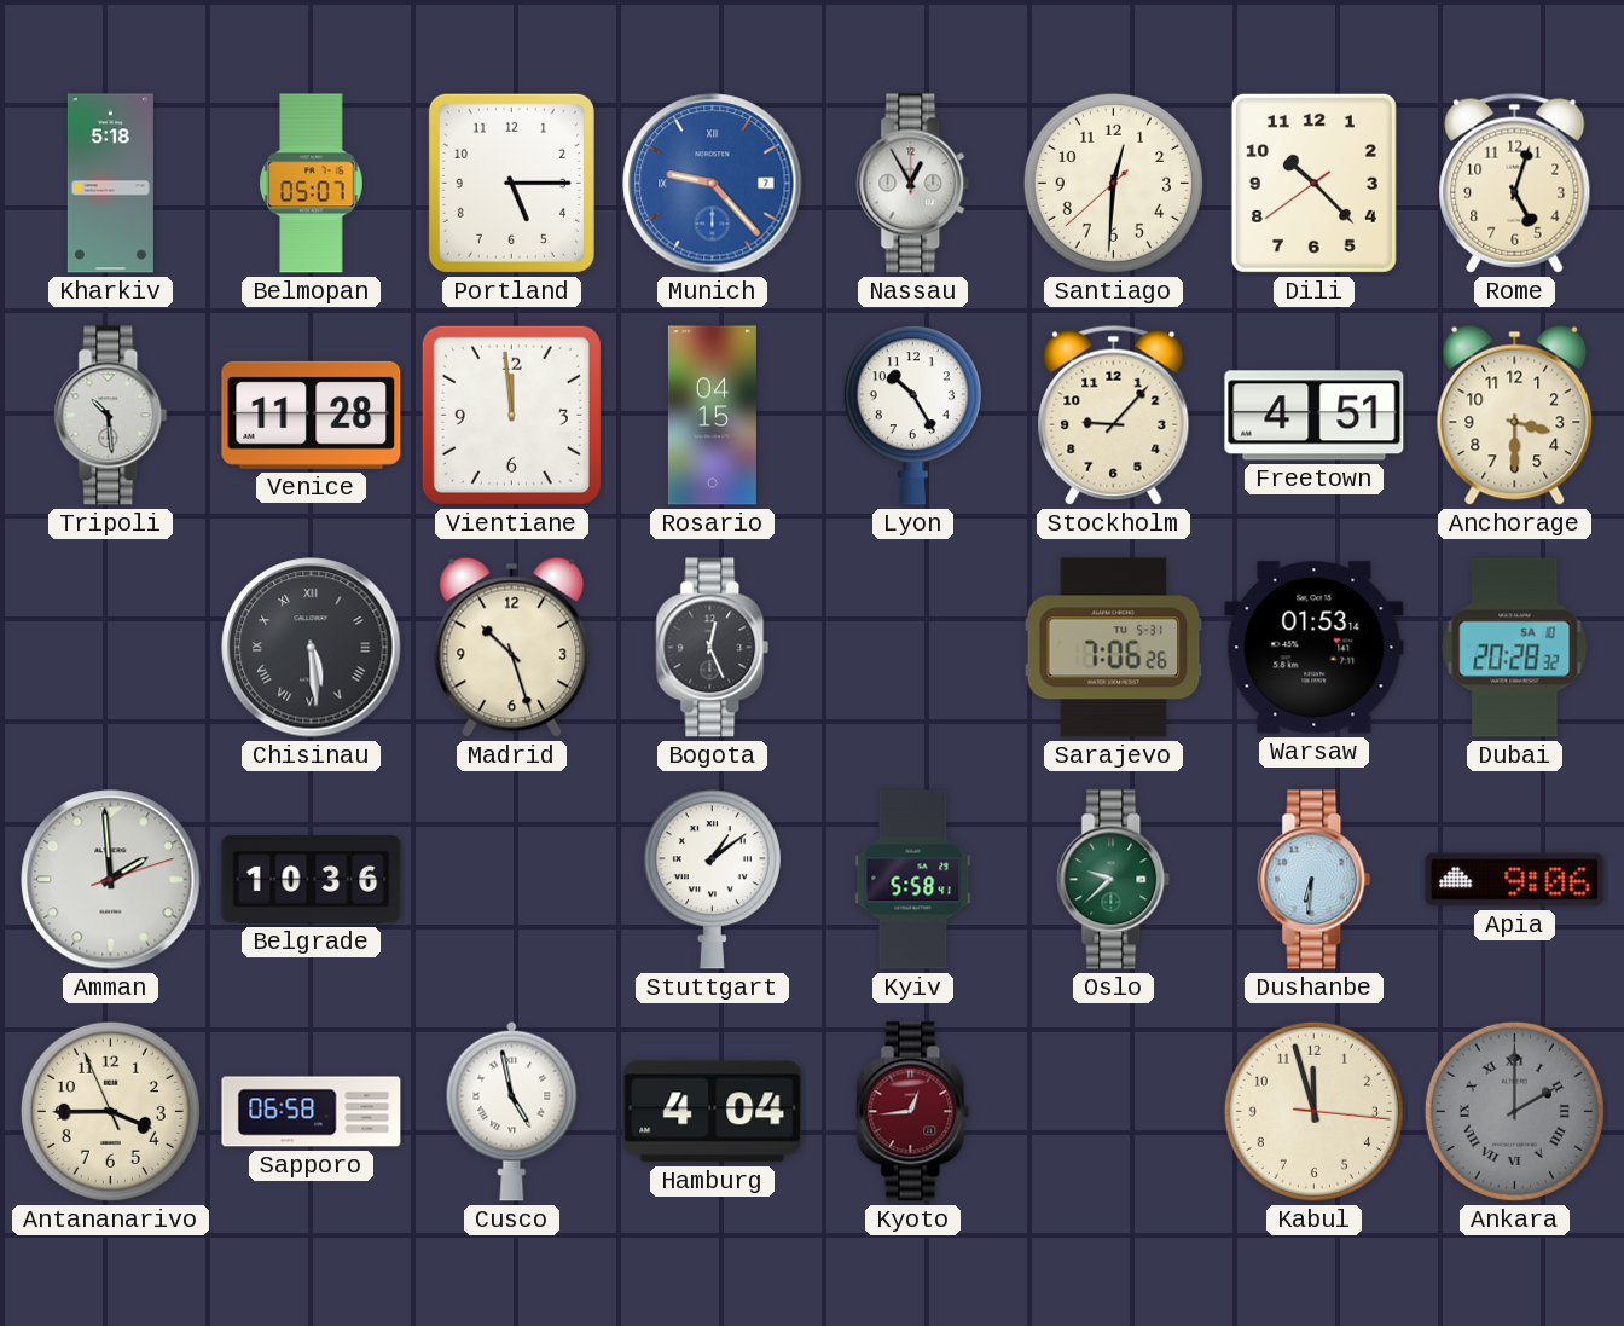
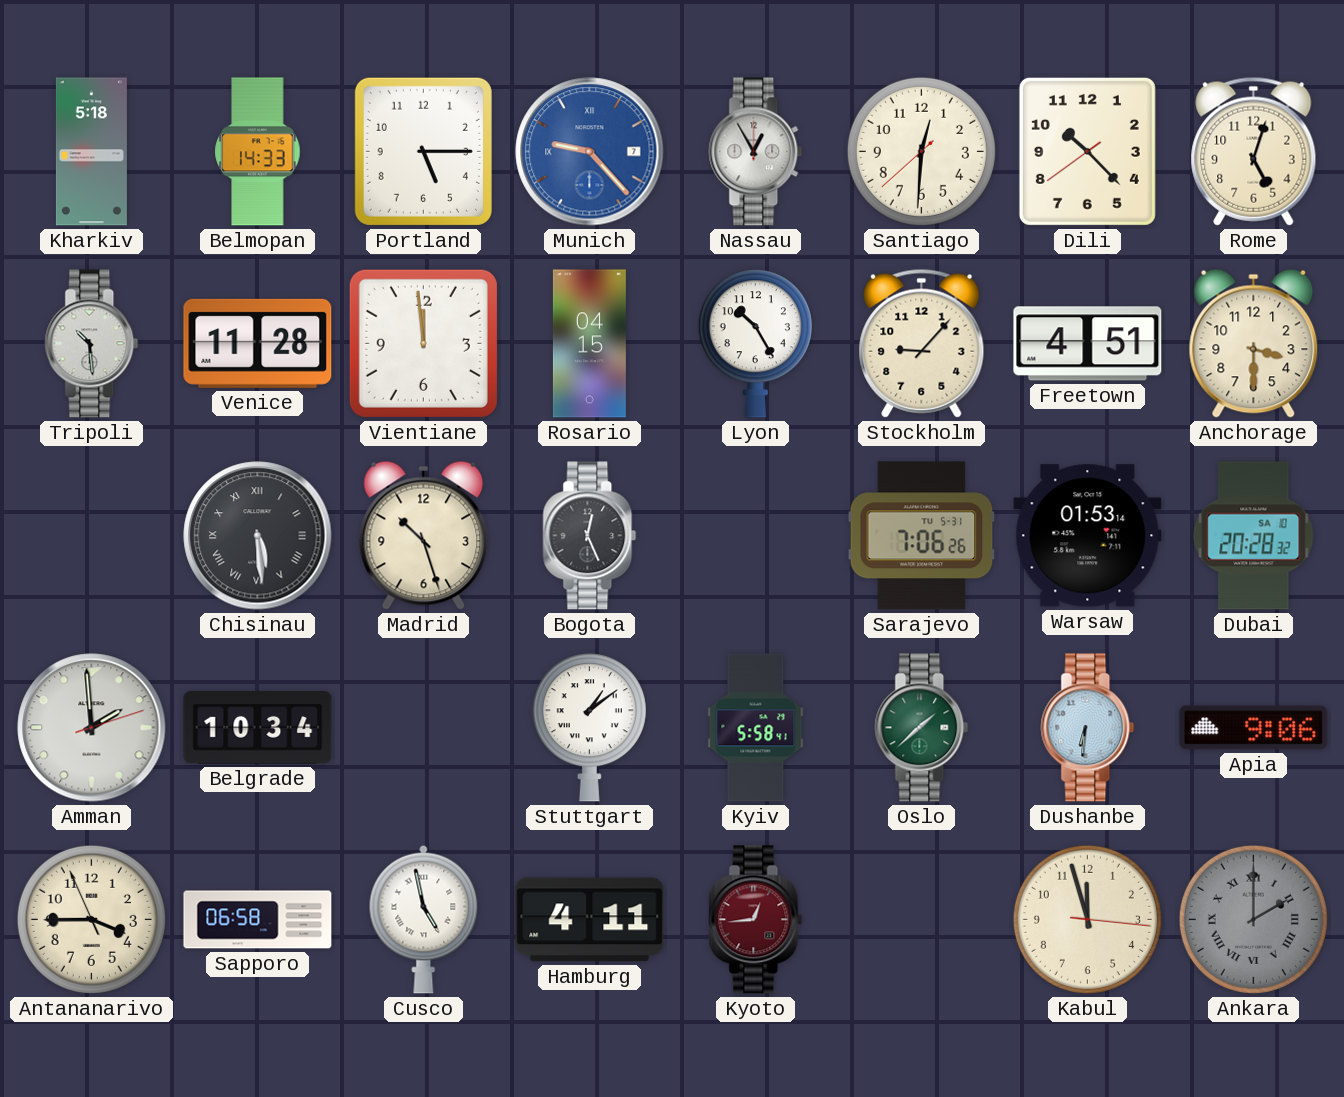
Belmopan: 05:07 -> 14:33 (258, 152)
Belgrade: 10:36 -> 10:34 (258, 727)
Oslo: 9:38 -> 1:38 (922, 728)
Hamburg: 4:04 -> 4:11 (590, 920)
